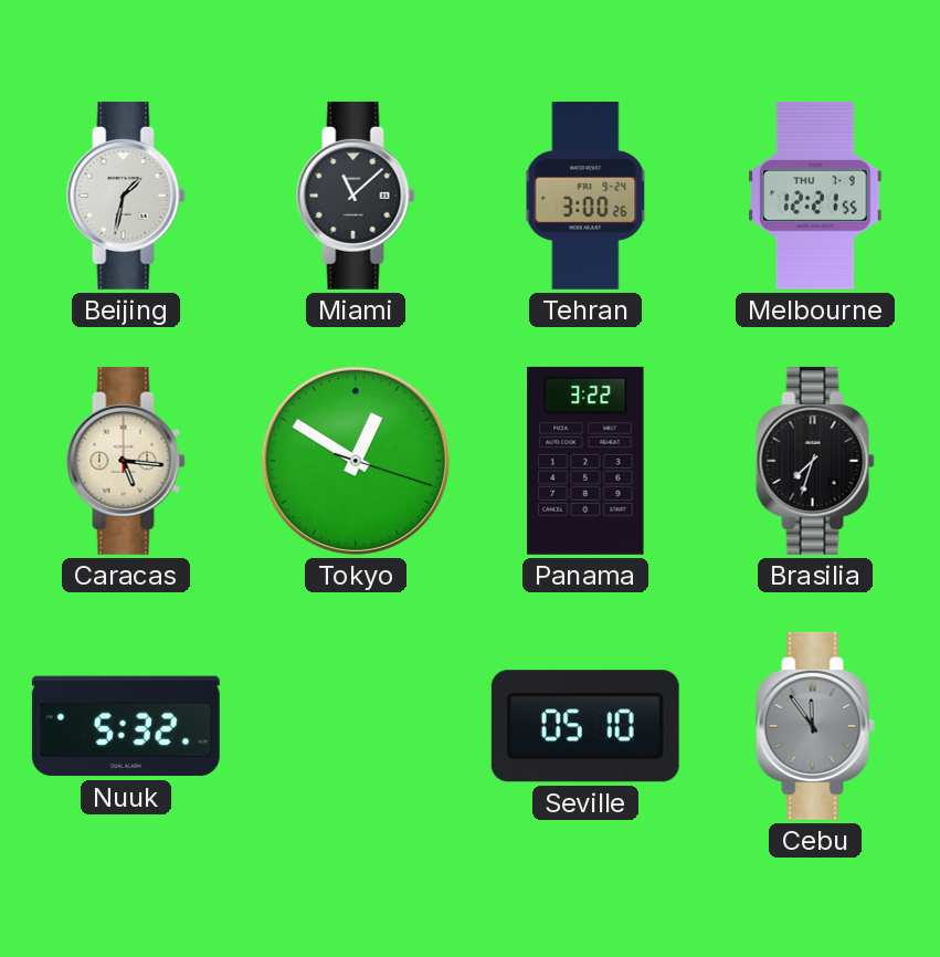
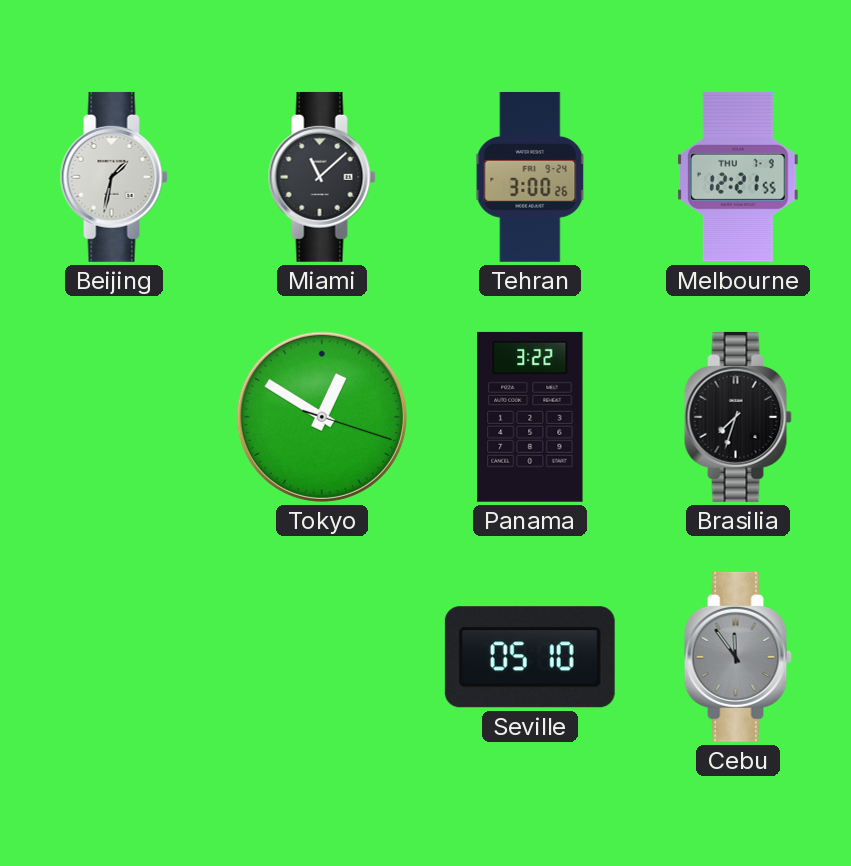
Caracas: 5:16 -> none (126, 461)
Nuuk: 5:32 -> none (126, 726)
